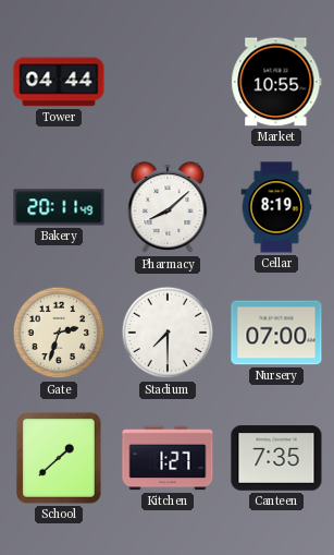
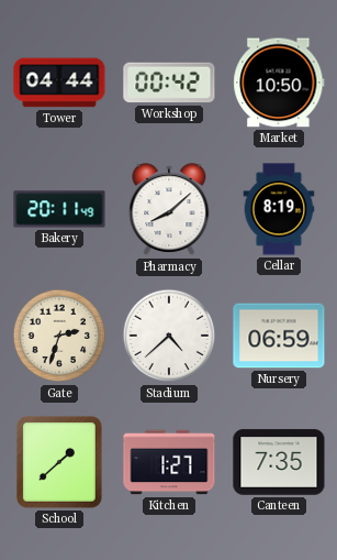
Workshop: none -> 00:42 (169, 83)
Market: 10:55 -> 10:50 (279, 83)
Stadium: 7:30 -> 4:38 (169, 336)
Nursery: 07:00 -> 06:59 (279, 336)
